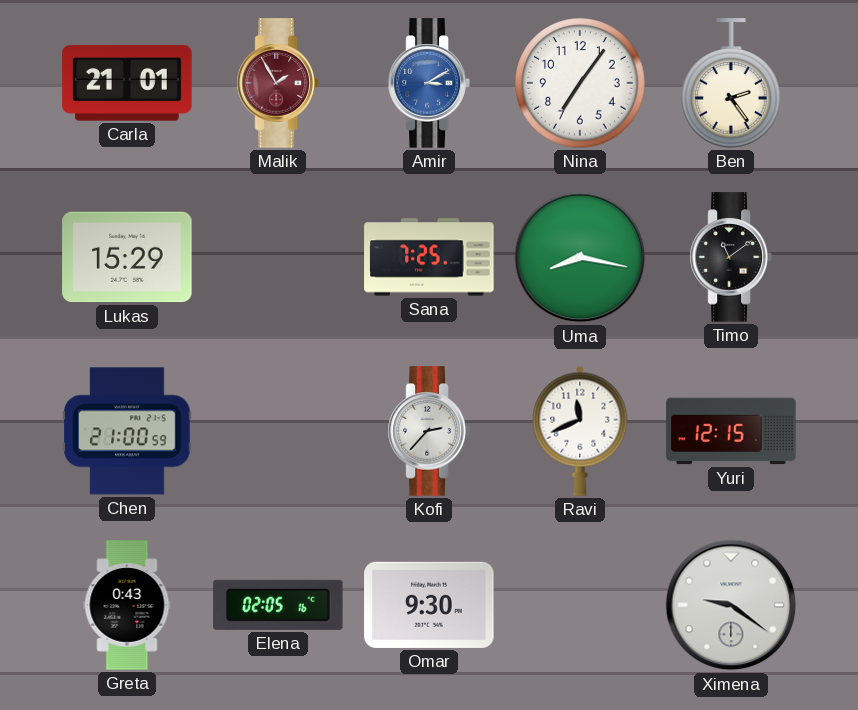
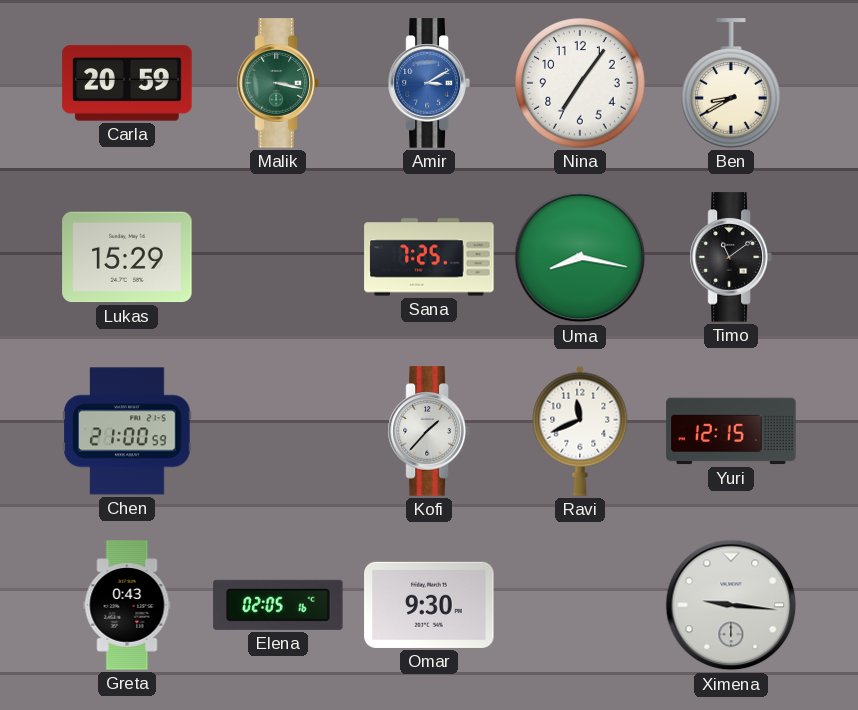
Carla: 21:01 -> 20:59 (127, 83)
Malik: 1:55 -> 3:17 (278, 83)
Malik dial: burgundy -> green (278, 83)
Ben: 2:24 -> 8:40 (732, 83)
Kofi: 2:37 -> 1:37 (429, 431)
Ximena: 9:21 -> 9:16 (731, 605)
